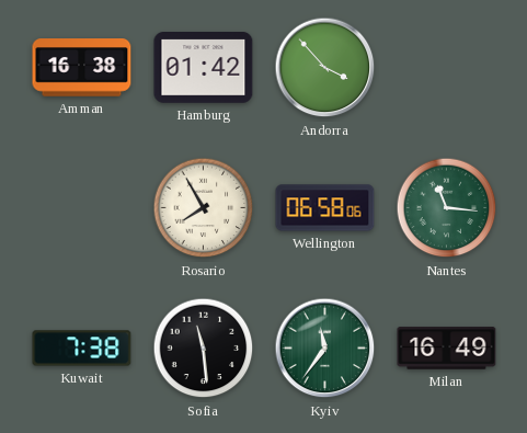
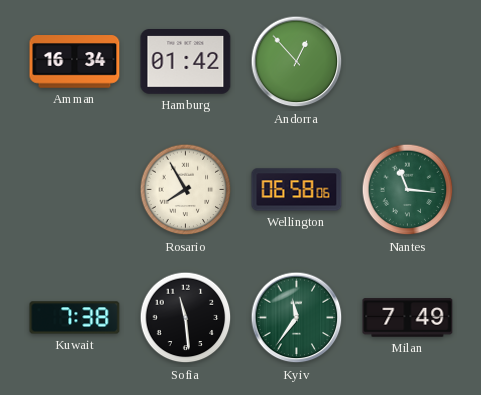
Amman: 16:38 -> 16:34 (75, 62)
Andorra: 3:53 -> 12:53 (297, 62)
Milan: 16:49 -> 7:49 (408, 318)
